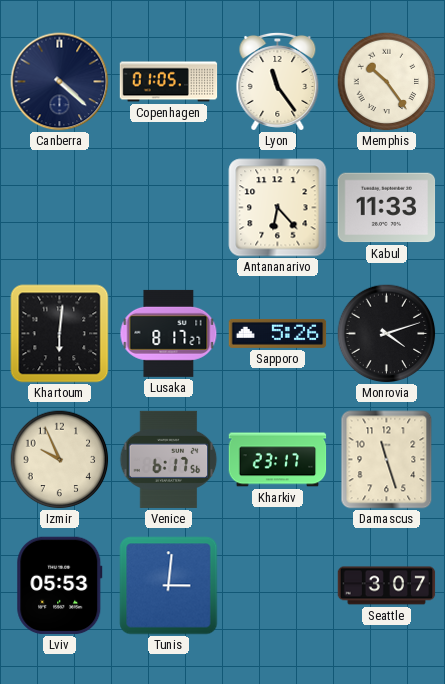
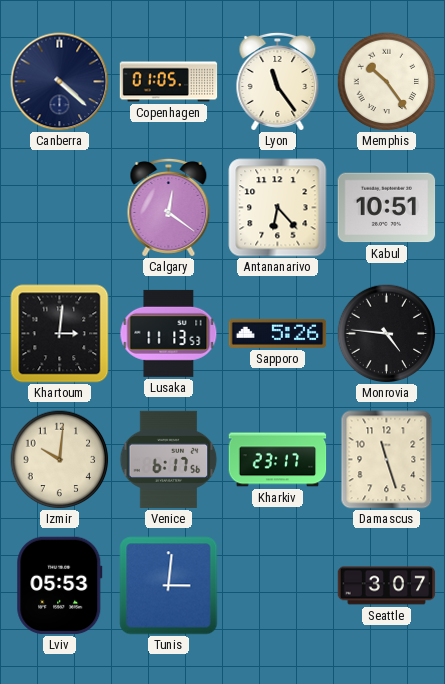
Calgary: none -> 12:21 (169, 207)
Kabul: 11:33 -> 10:51 (387, 208)
Khartoum: 6:01 -> 3:01 (60, 334)
Lusaka: 8:17 -> 11:13 (169, 333)
Monrovia: 4:12 -> 4:46 (387, 334)
Izmir: 9:56 -> 10:01 (60, 460)
